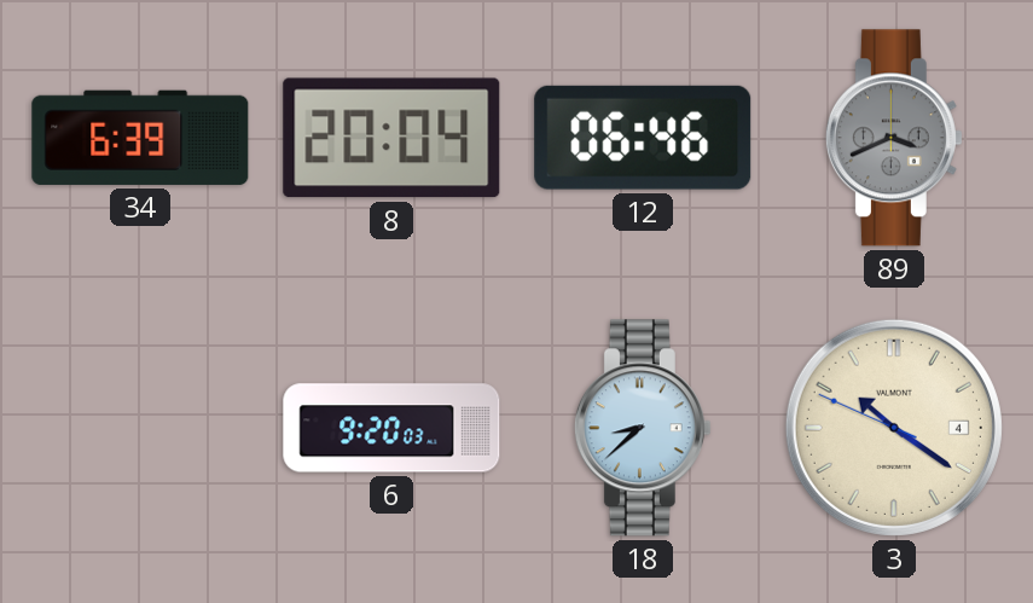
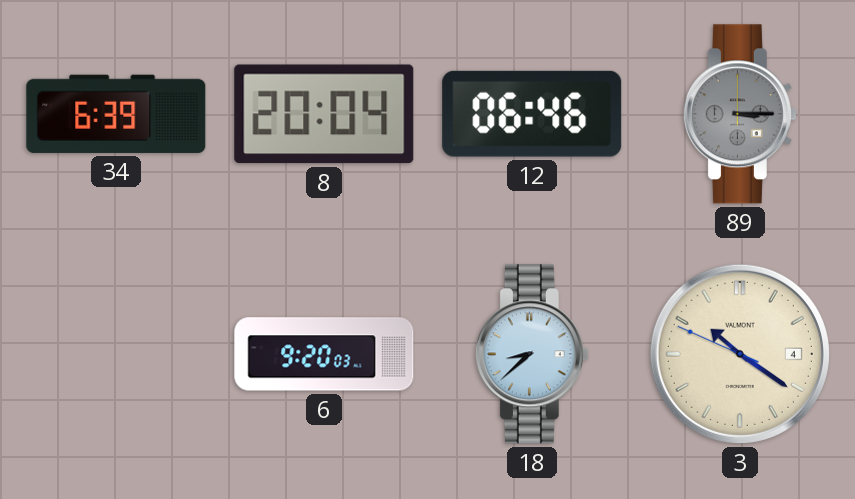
89: 3:41 -> 3:15 (740, 114)
